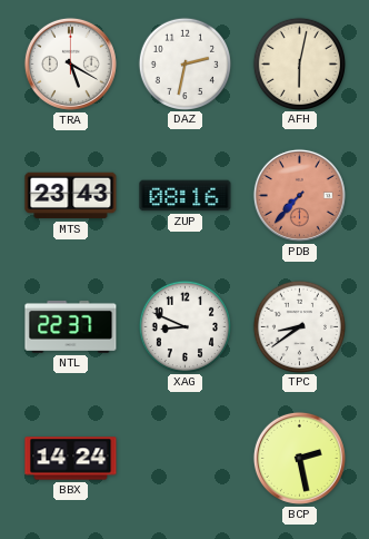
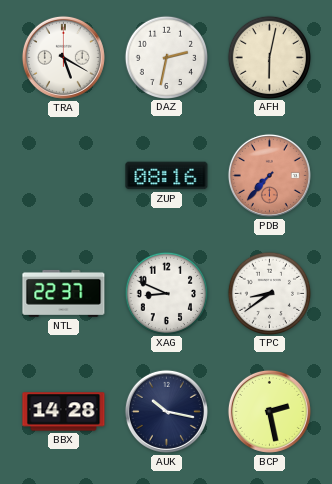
MTS: 23:43 -> none (71, 196)
BBX: 14:24 -> 14:28 (64, 412)
AUK: none -> 10:17 (166, 411)
